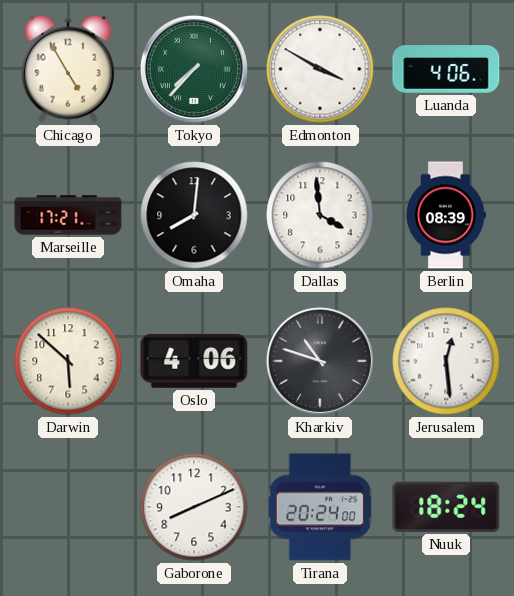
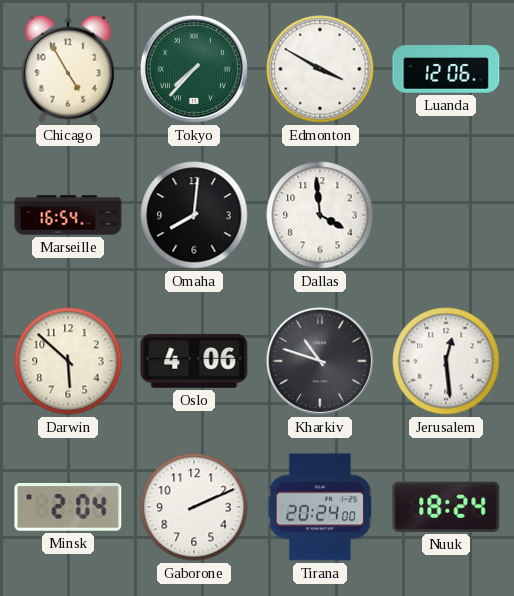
Luanda: 4:06 -> 12:06 (446, 69)
Marseille: 17:21 -> 16:54 (68, 215)
Berlin: 08:39 -> none (445, 215)
Minsk: none -> 2:04 (68, 507)
Gaborone: 8:11 -> 2:11 (194, 507)
